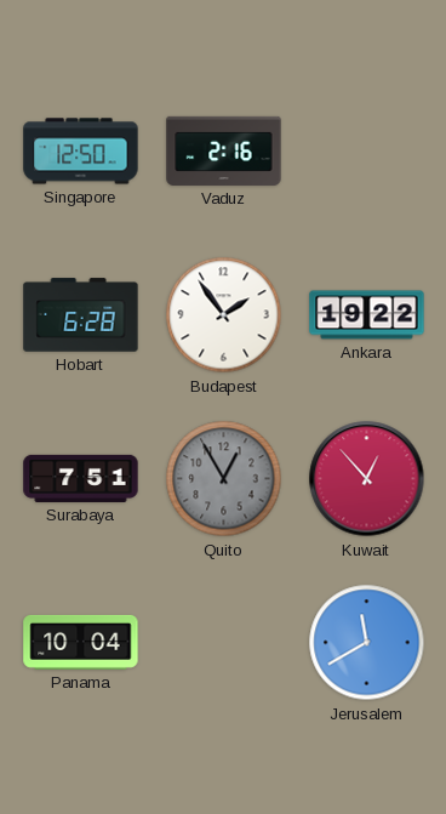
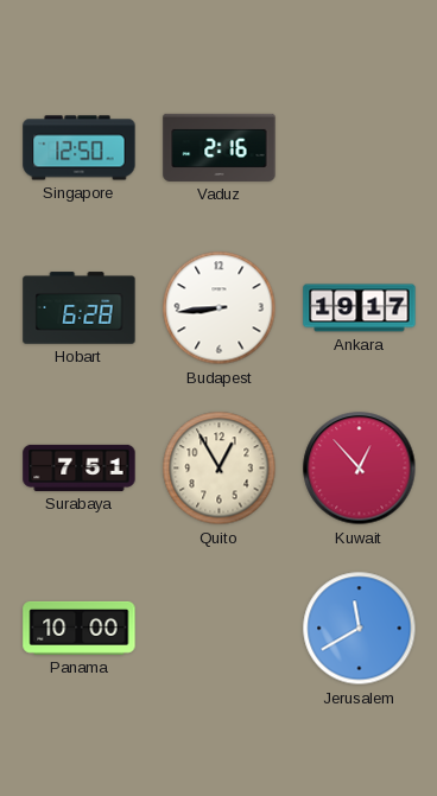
Budapest: 1:54 -> 8:44 (220, 308)
Ankara: 19:22 -> 19:17 (360, 308)
Quito dial: grey -> cream (220, 469)
Panama: 10:04 -> 10:00 (80, 628)
